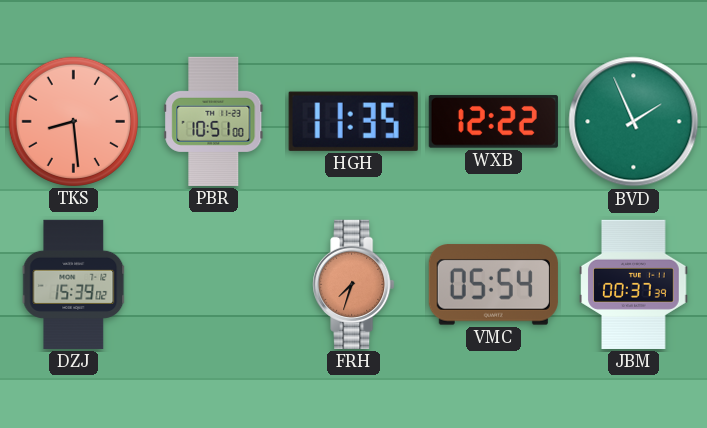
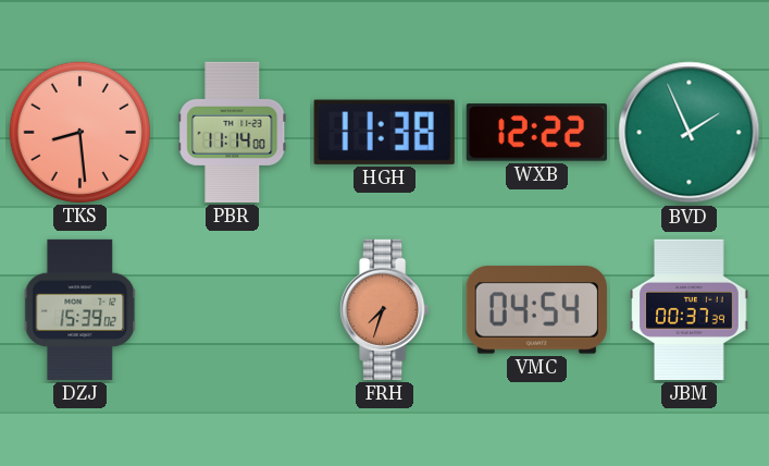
PBR: 10:51 -> 11:14 (233, 132)
HGH: 11:35 -> 11:38 (384, 132)
VMC: 05:54 -> 04:54 (536, 310)
